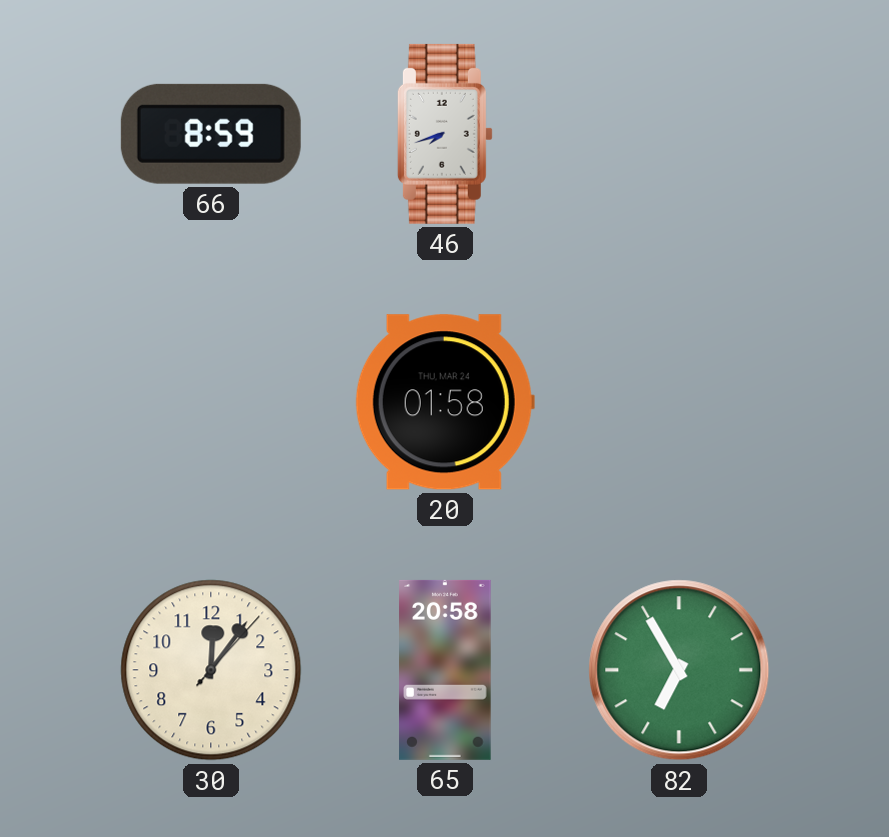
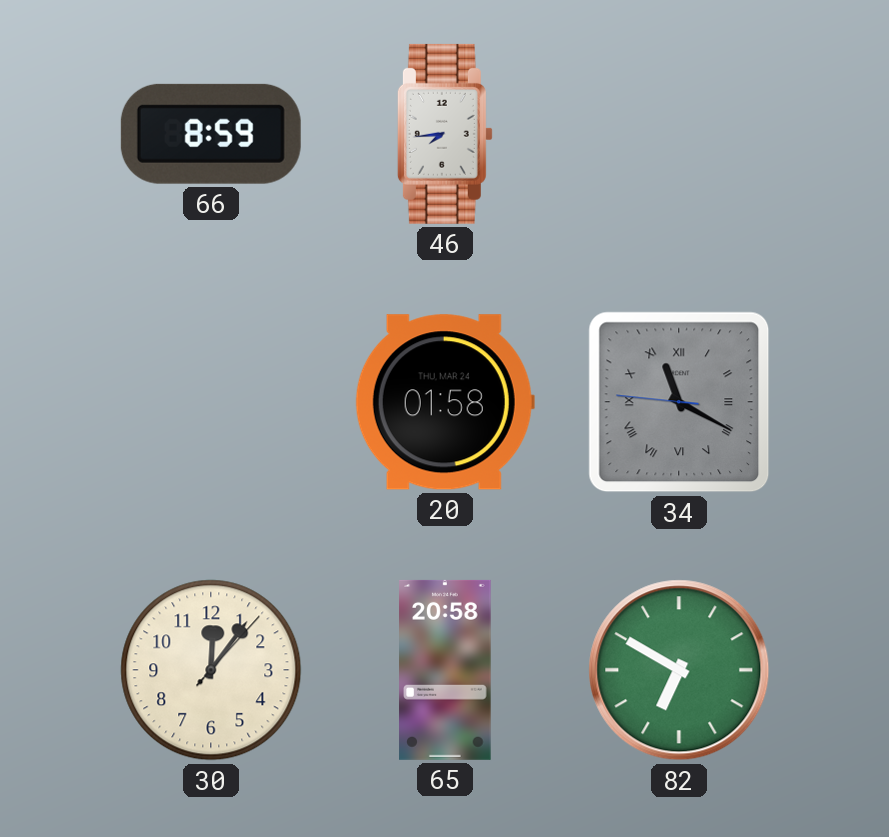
46: 7:42 -> 7:44 (445, 134)
34: none -> 11:19 (679, 402)
82: 6:55 -> 6:50 (679, 670)
